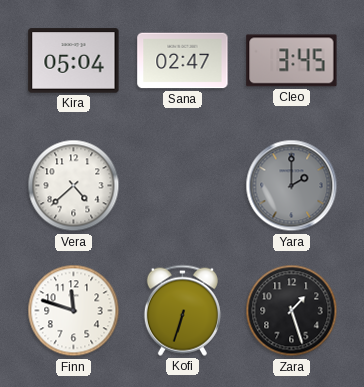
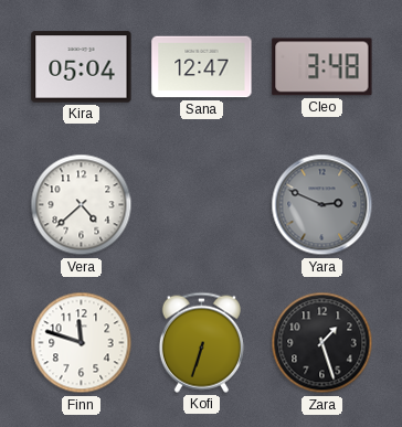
Sana: 02:47 -> 12:47 (202, 67)
Cleo: 3:45 -> 3:48 (322, 67)
Yara: 2:00 -> 2:49 (322, 205)
